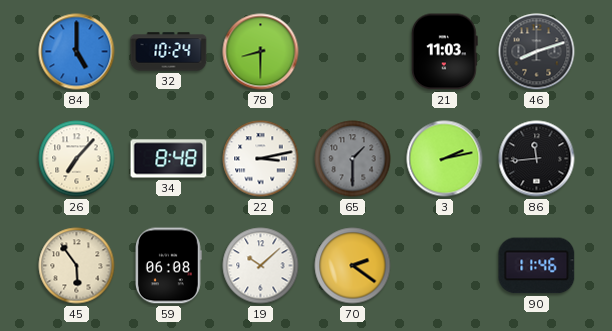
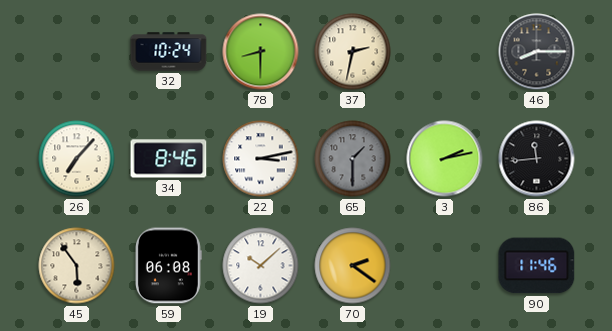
84: 5:00 -> none (77, 52)
37: none -> 2:32 (353, 52)
21: 11:03 -> none (444, 52)
46: 8:12 -> 8:15 (537, 52)
34: 8:48 -> 8:46 (169, 159)
